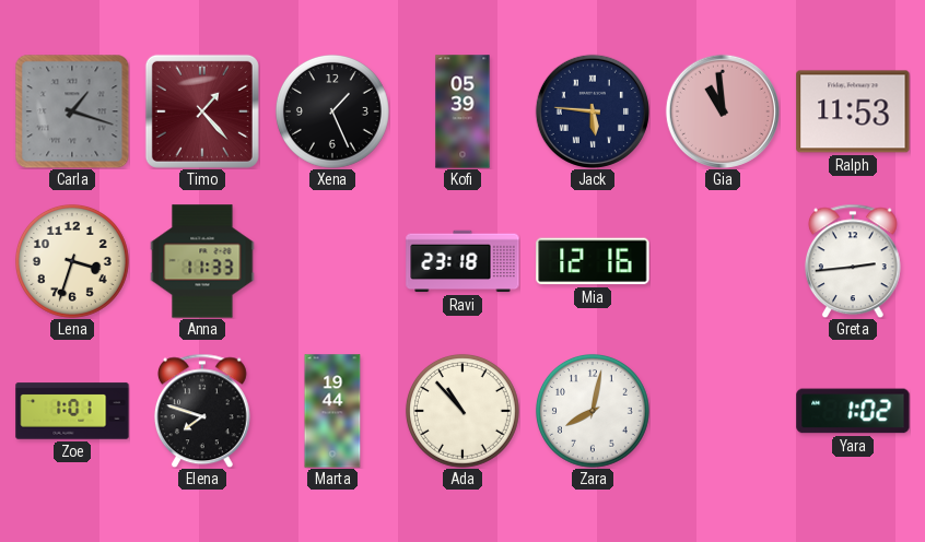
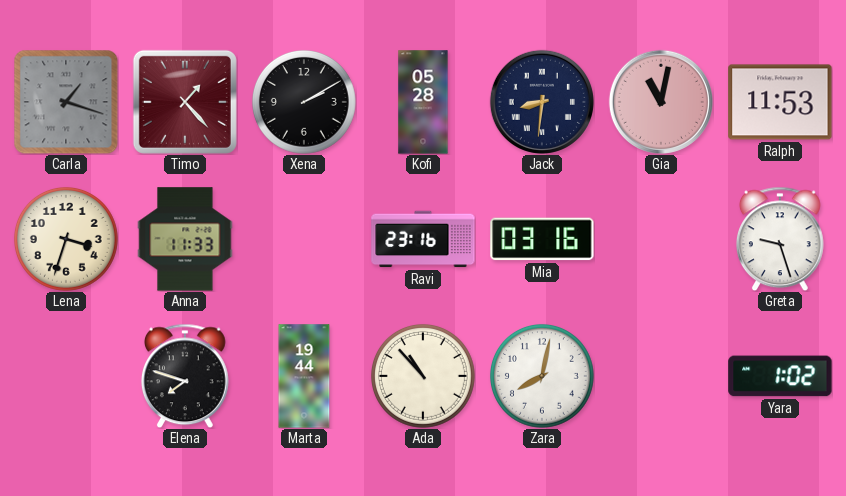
Xena: 1:26 -> 2:10 (304, 102)
Kofi: 05:39 -> 05:28 (423, 102)
Jack: 5:46 -> 8:31 (542, 102)
Gia: 10:59 -> 11:02 (661, 102)
Ravi: 23:18 -> 23:16 (423, 239)
Mia: 12:16 -> 03:16 (542, 239)
Greta: 2:44 -> 9:27 (780, 239)
Zoe: 1:01 -> none (72, 411)
